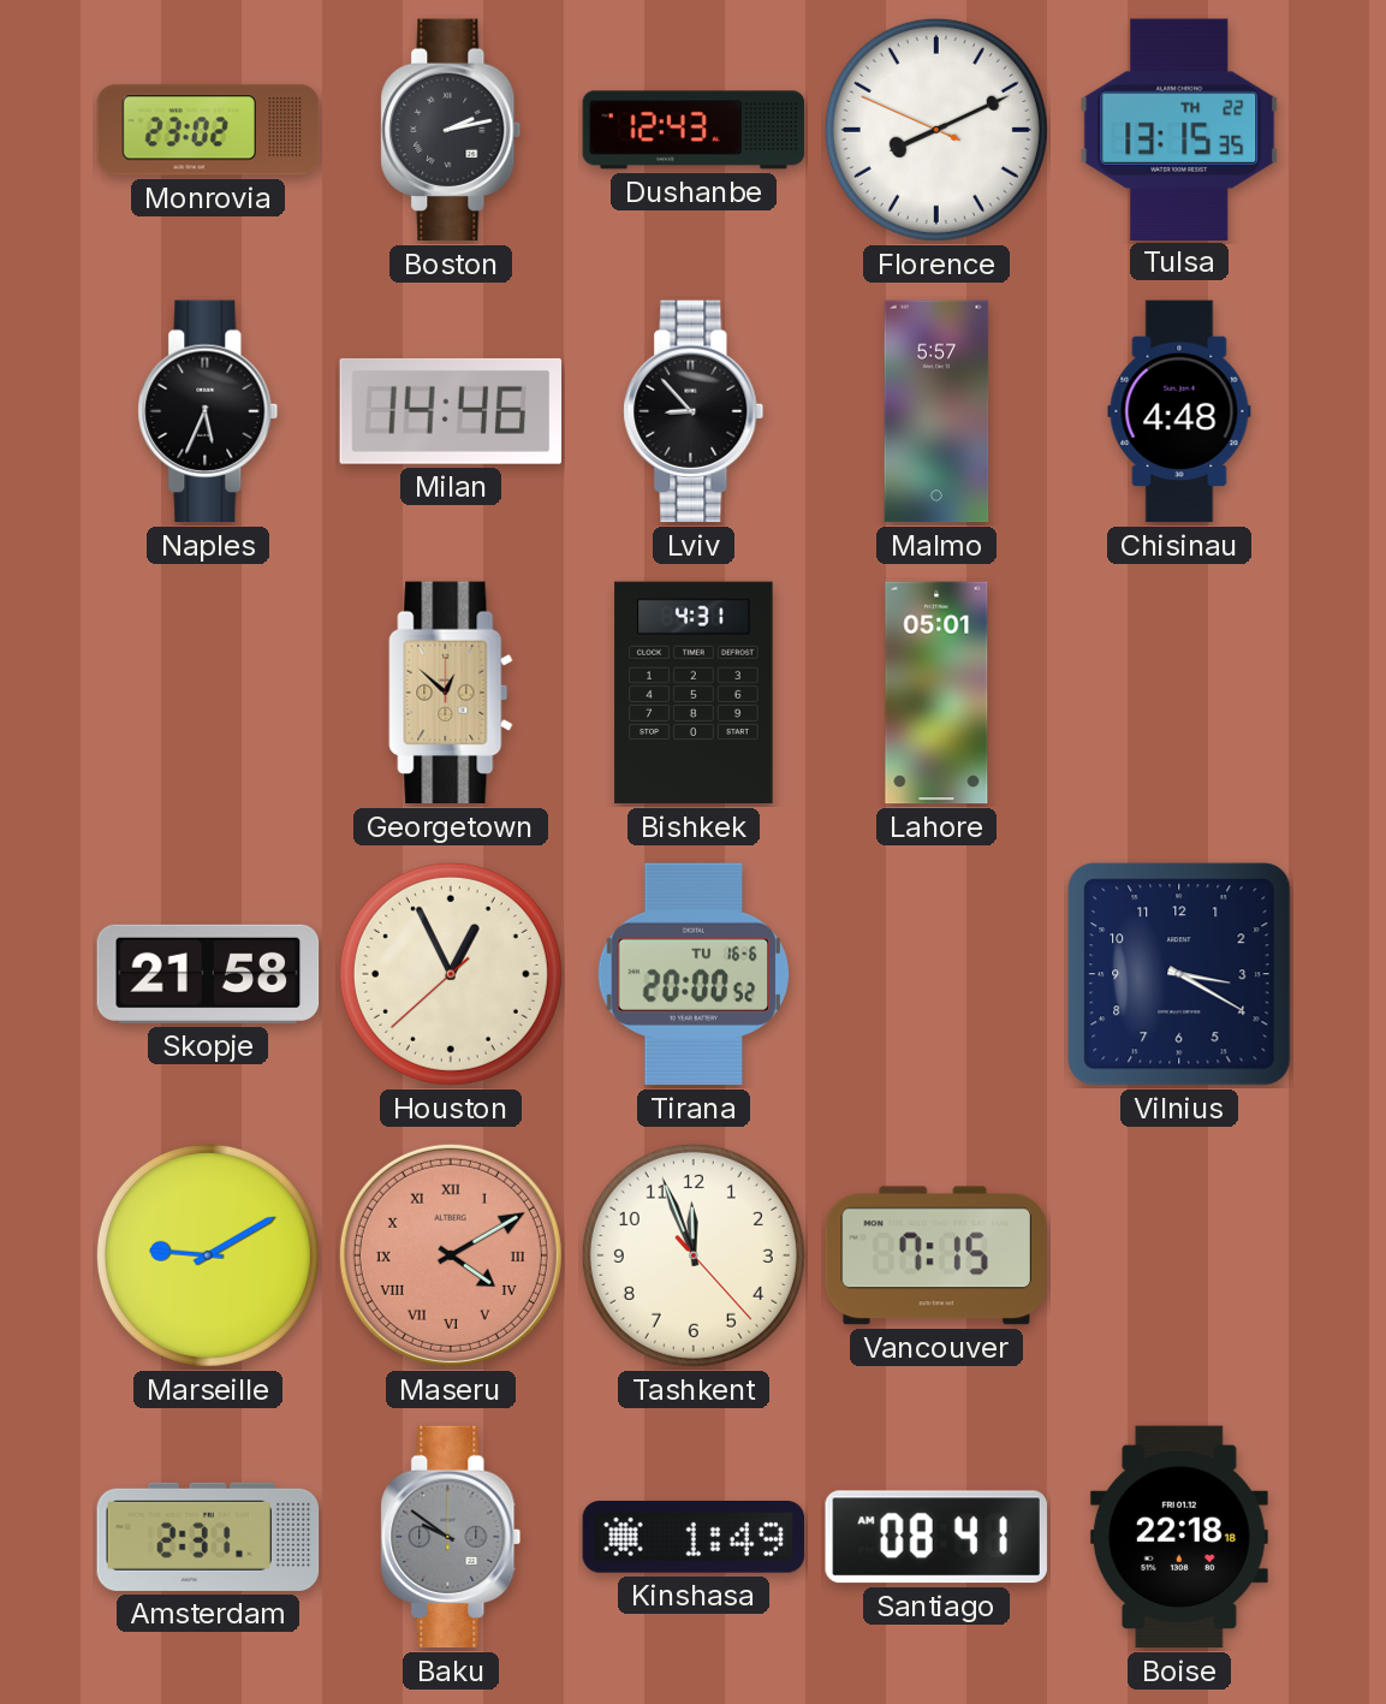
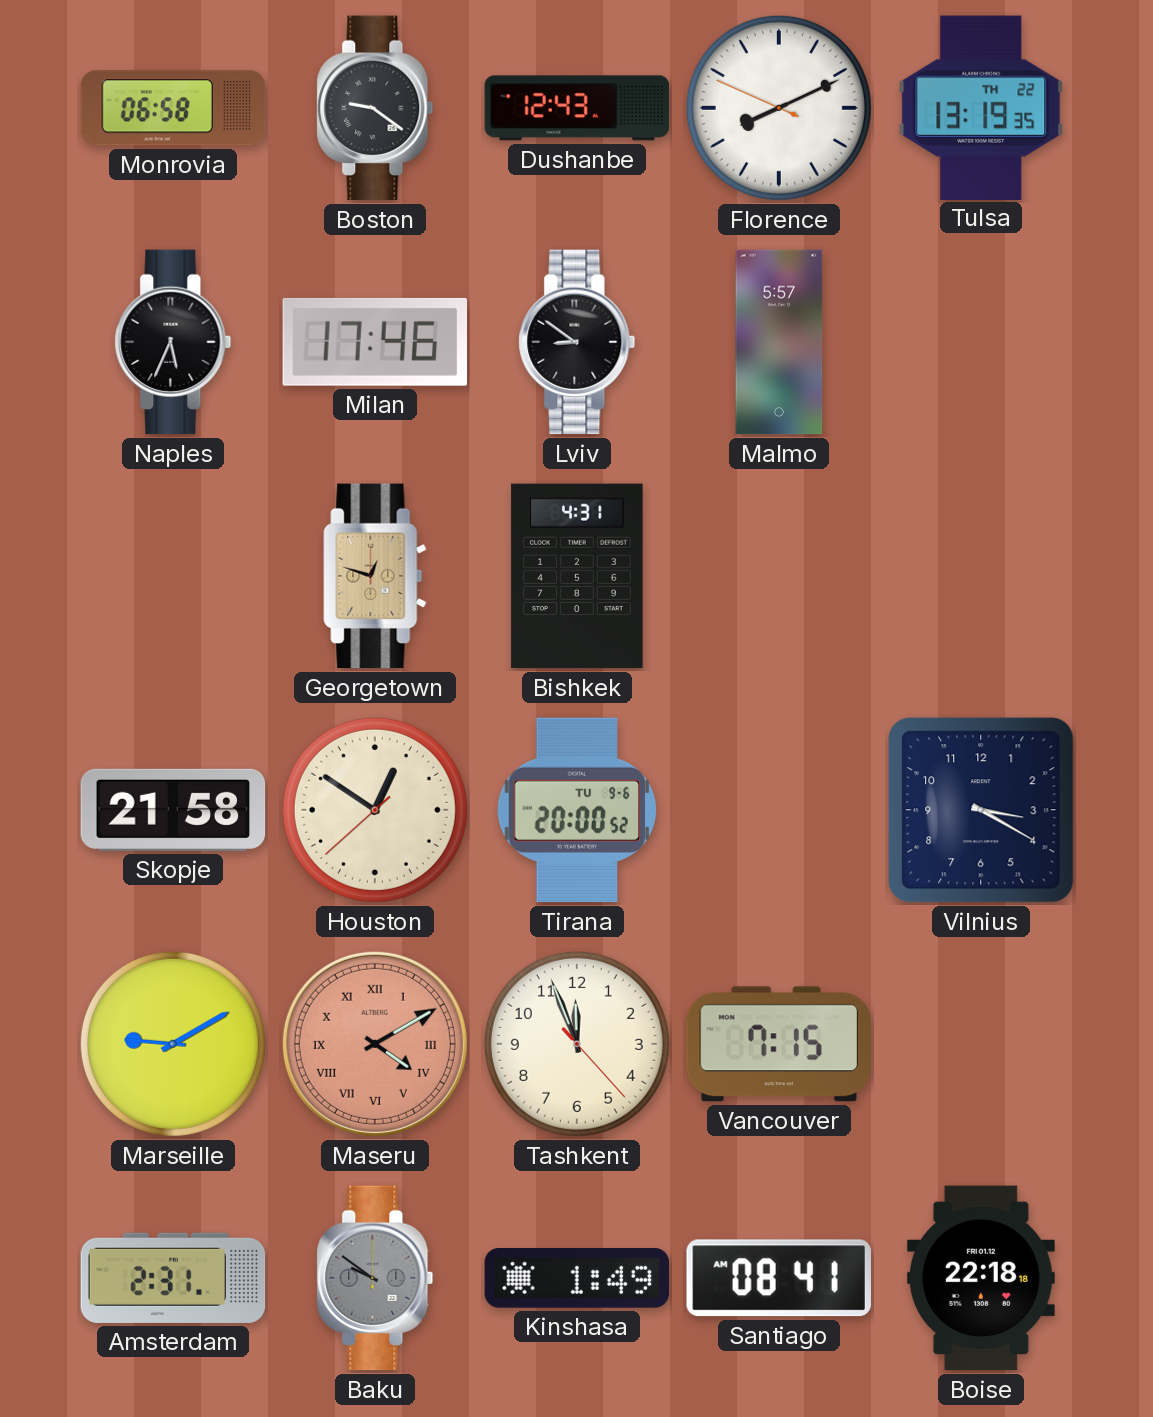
Monrovia: 23:02 -> 06:58 (173, 108)
Boston: 2:13 -> 9:21 (375, 108)
Tulsa: 13:15 -> 13:19 (981, 107)
Milan: 14:46 -> 17:46 (375, 342)
Lviv: 8:53 -> 8:51 (577, 342)
Chisinau: 4:48 -> none (1179, 411)
Georgetown: 12:52 -> 12:48 (375, 576)
Lahore: 05:01 -> none (936, 693)
Houston: 12:55 -> 12:50 (375, 810)
Tirana date: TU 16-6 -> TU 9-6 (577, 810)
